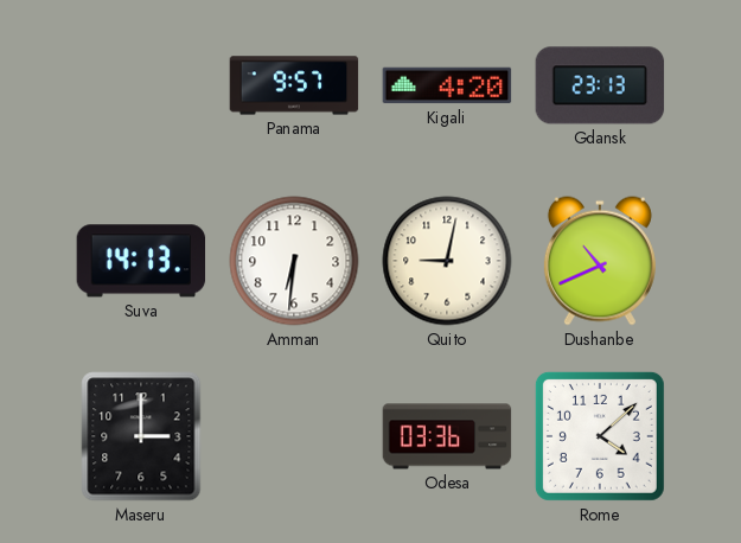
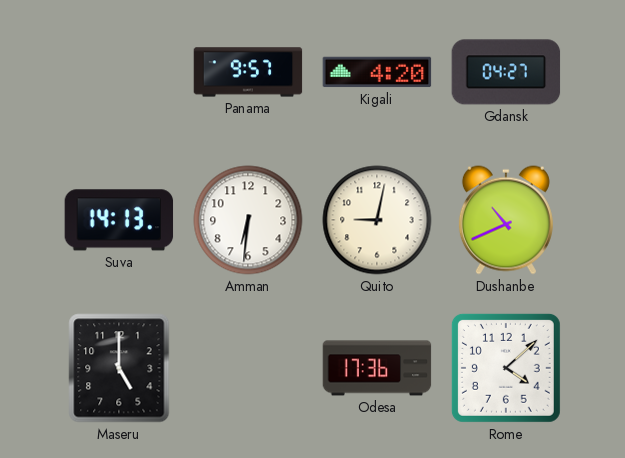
Gdansk: 23:13 -> 04:27 (506, 72)
Maseru: 3:00 -> 5:00 (119, 368)
Odesa: 03:36 -> 17:36 (377, 368)
